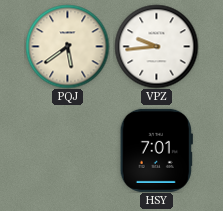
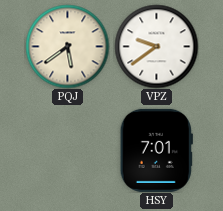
VPZ: 9:44 -> 9:39 (156, 46)
